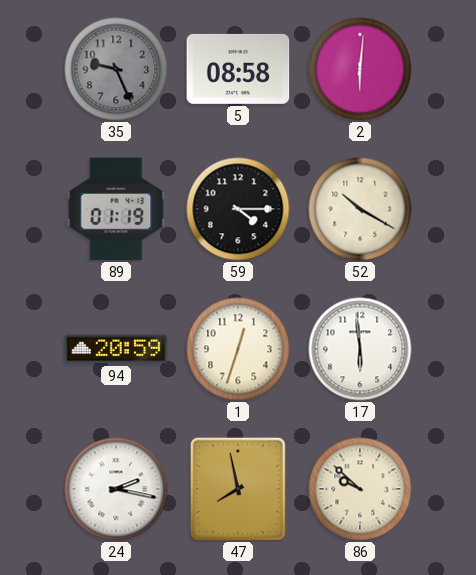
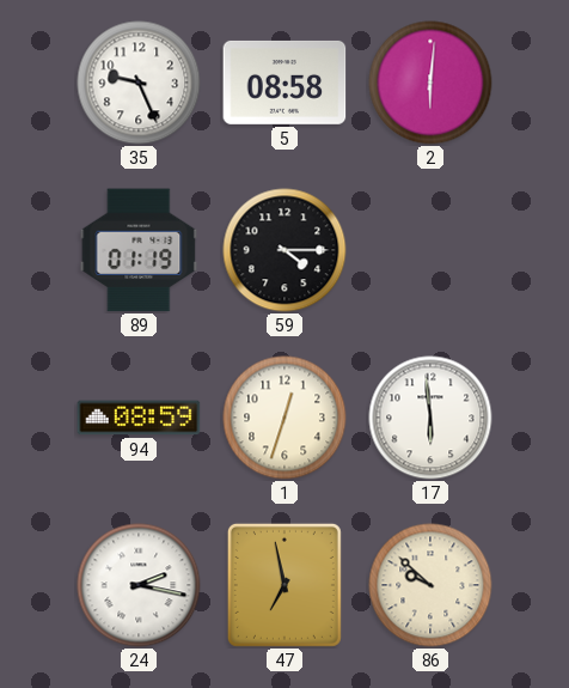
35 dial: grey -> white (139, 83)
52: 10:20 -> none (360, 209)
94: 20:59 -> 08:59 (139, 418)
47: 7:58 -> 6:58 (284, 585)
